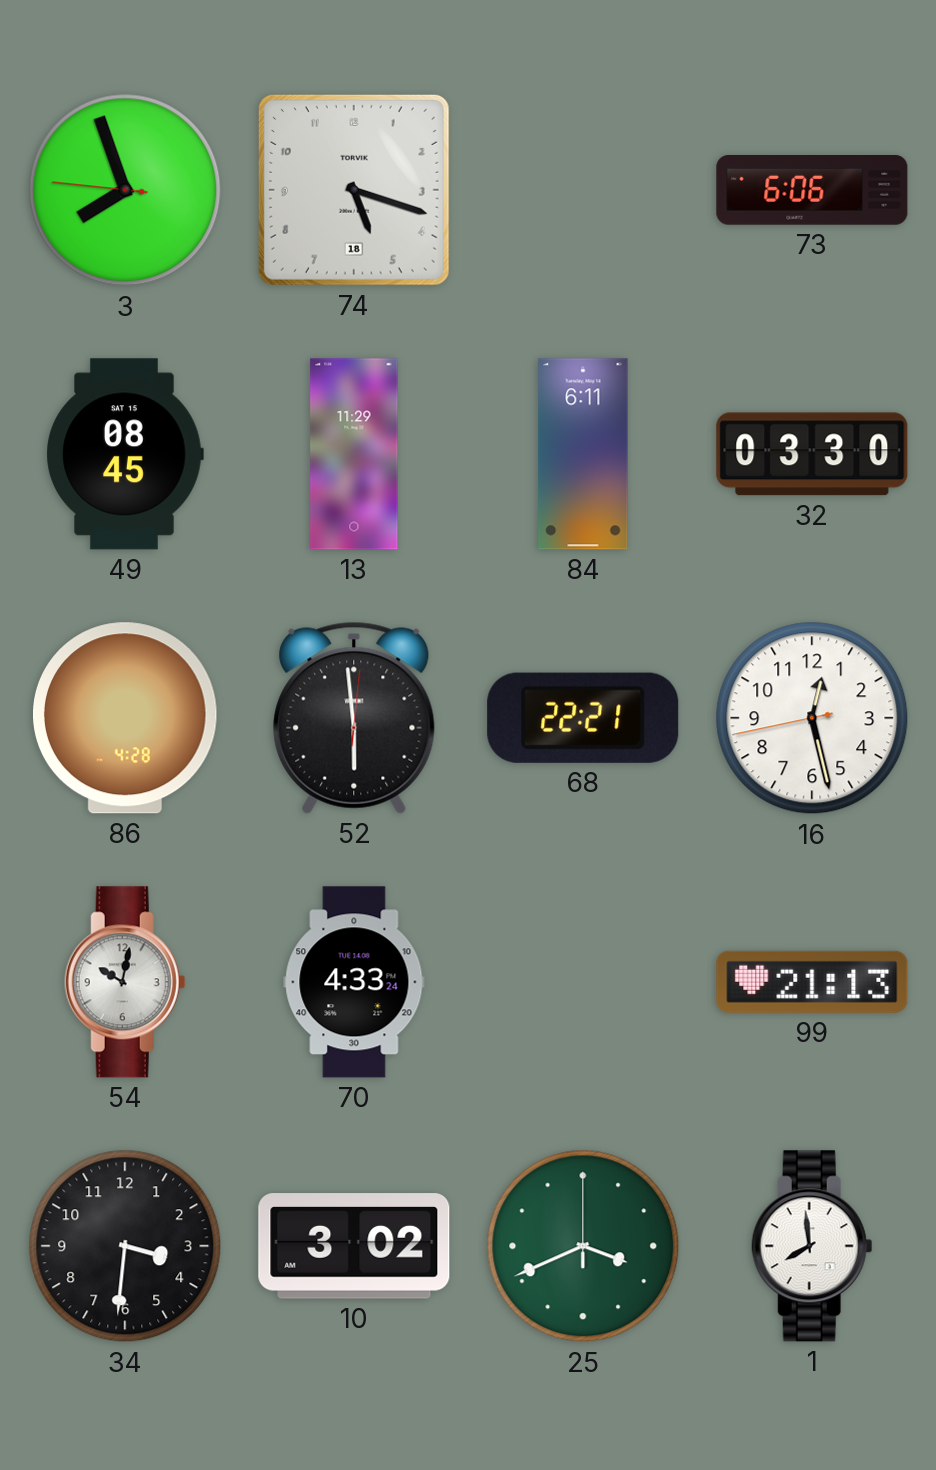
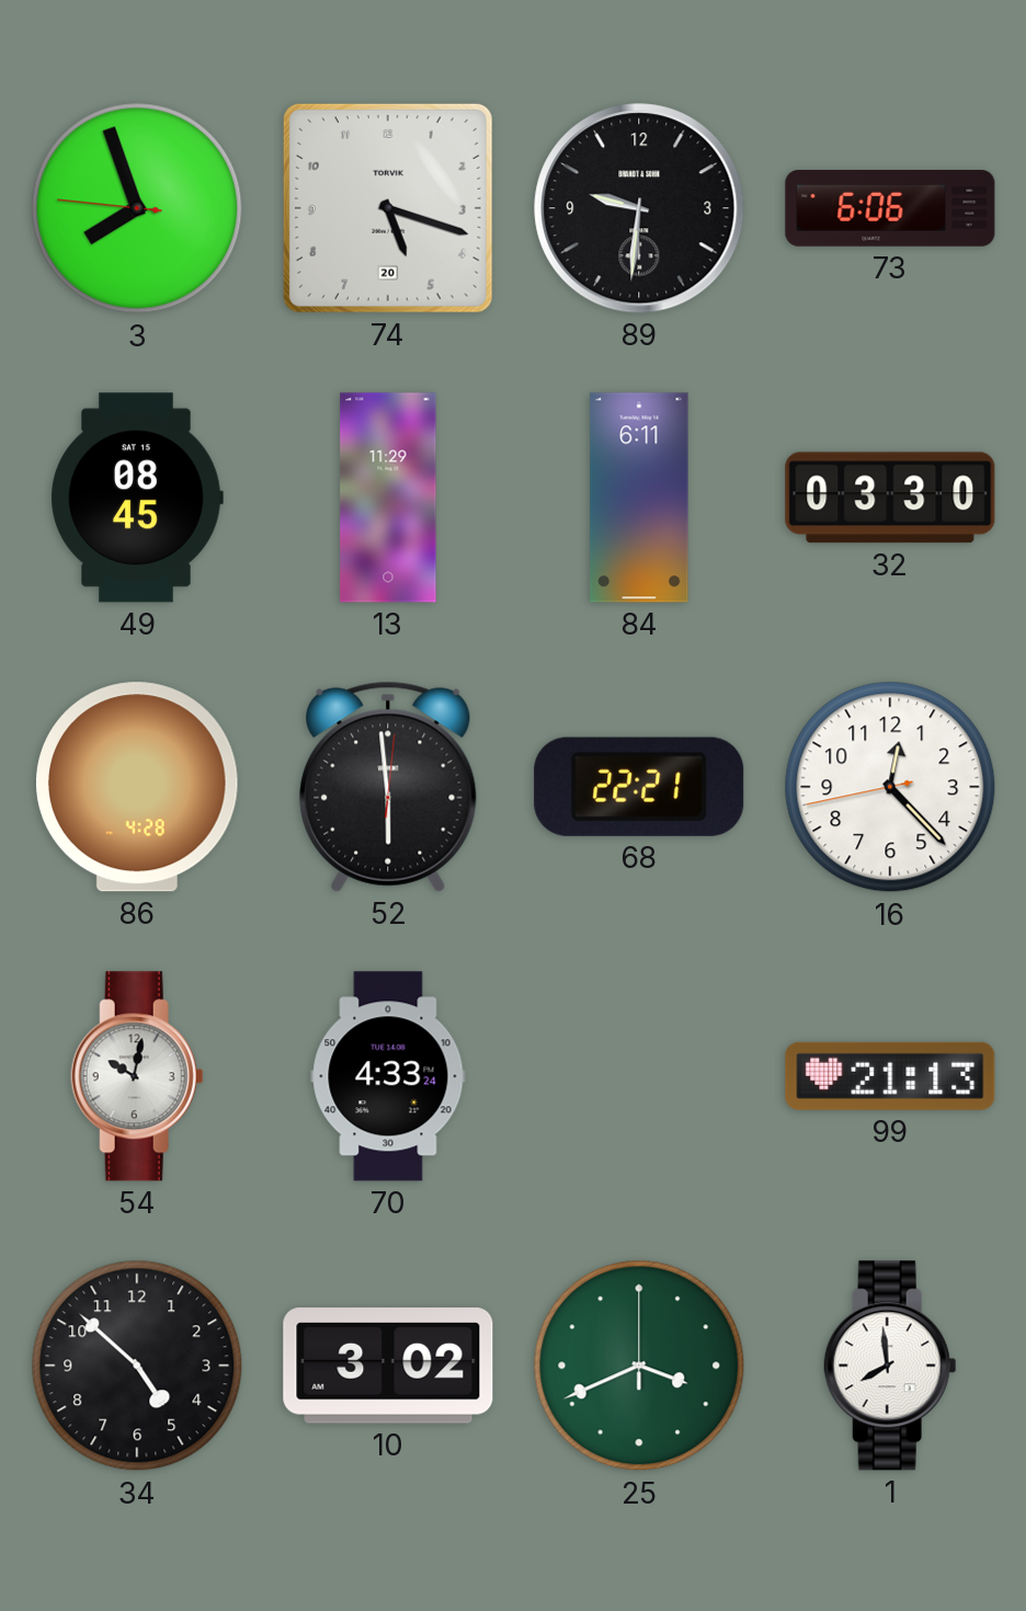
74 date: 18 -> 20 (388, 208)
89: none -> 9:31 (639, 208)
16: 12:27 -> 12:22 (890, 787)
34: 3:31 -> 4:52 (137, 1366)
